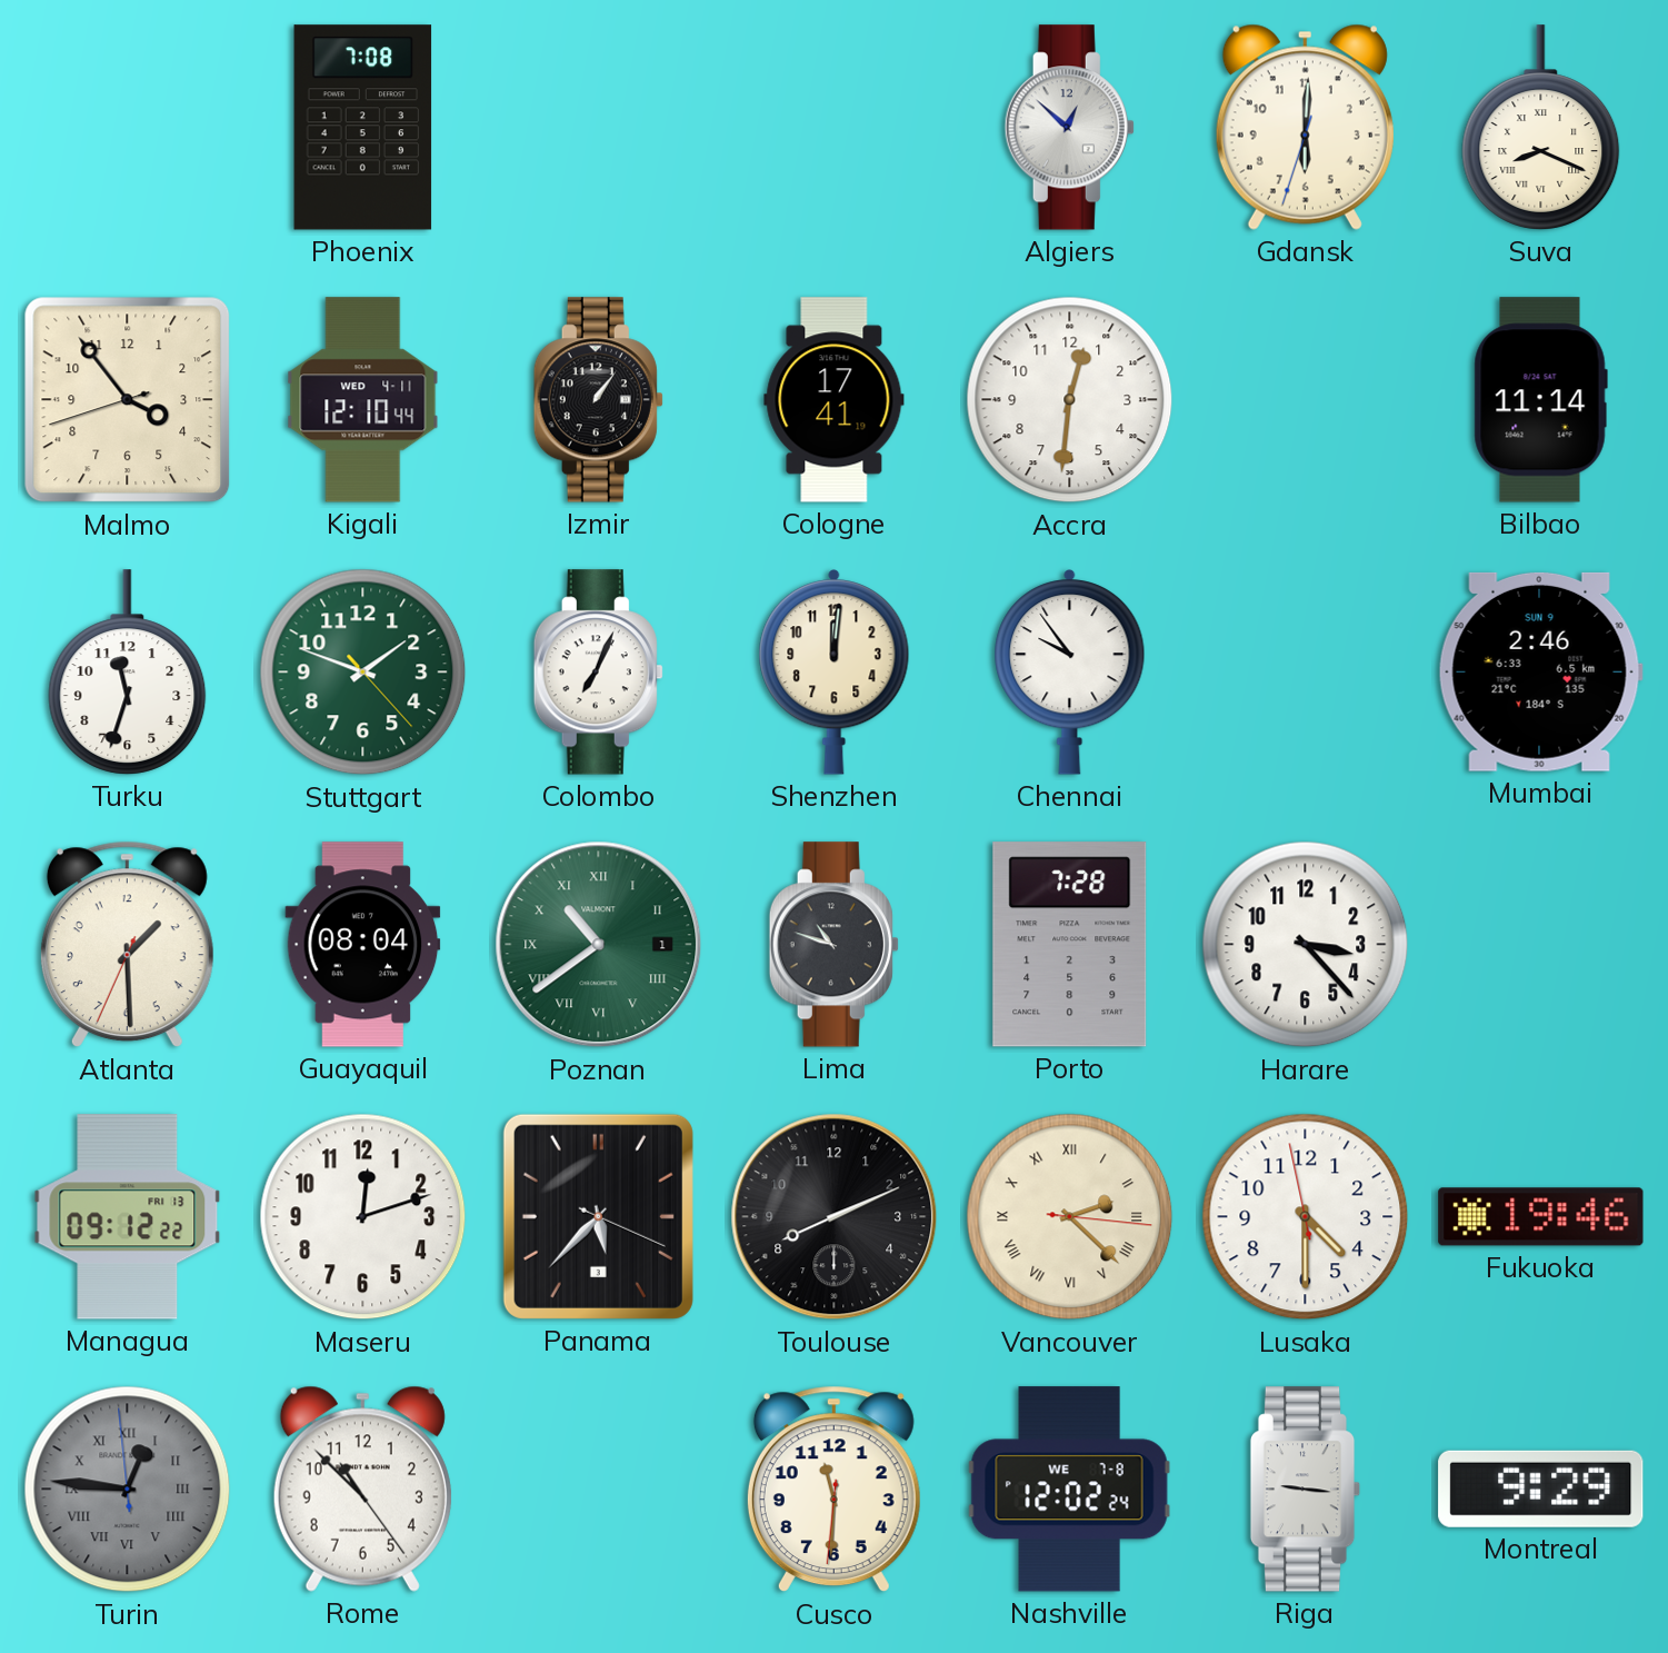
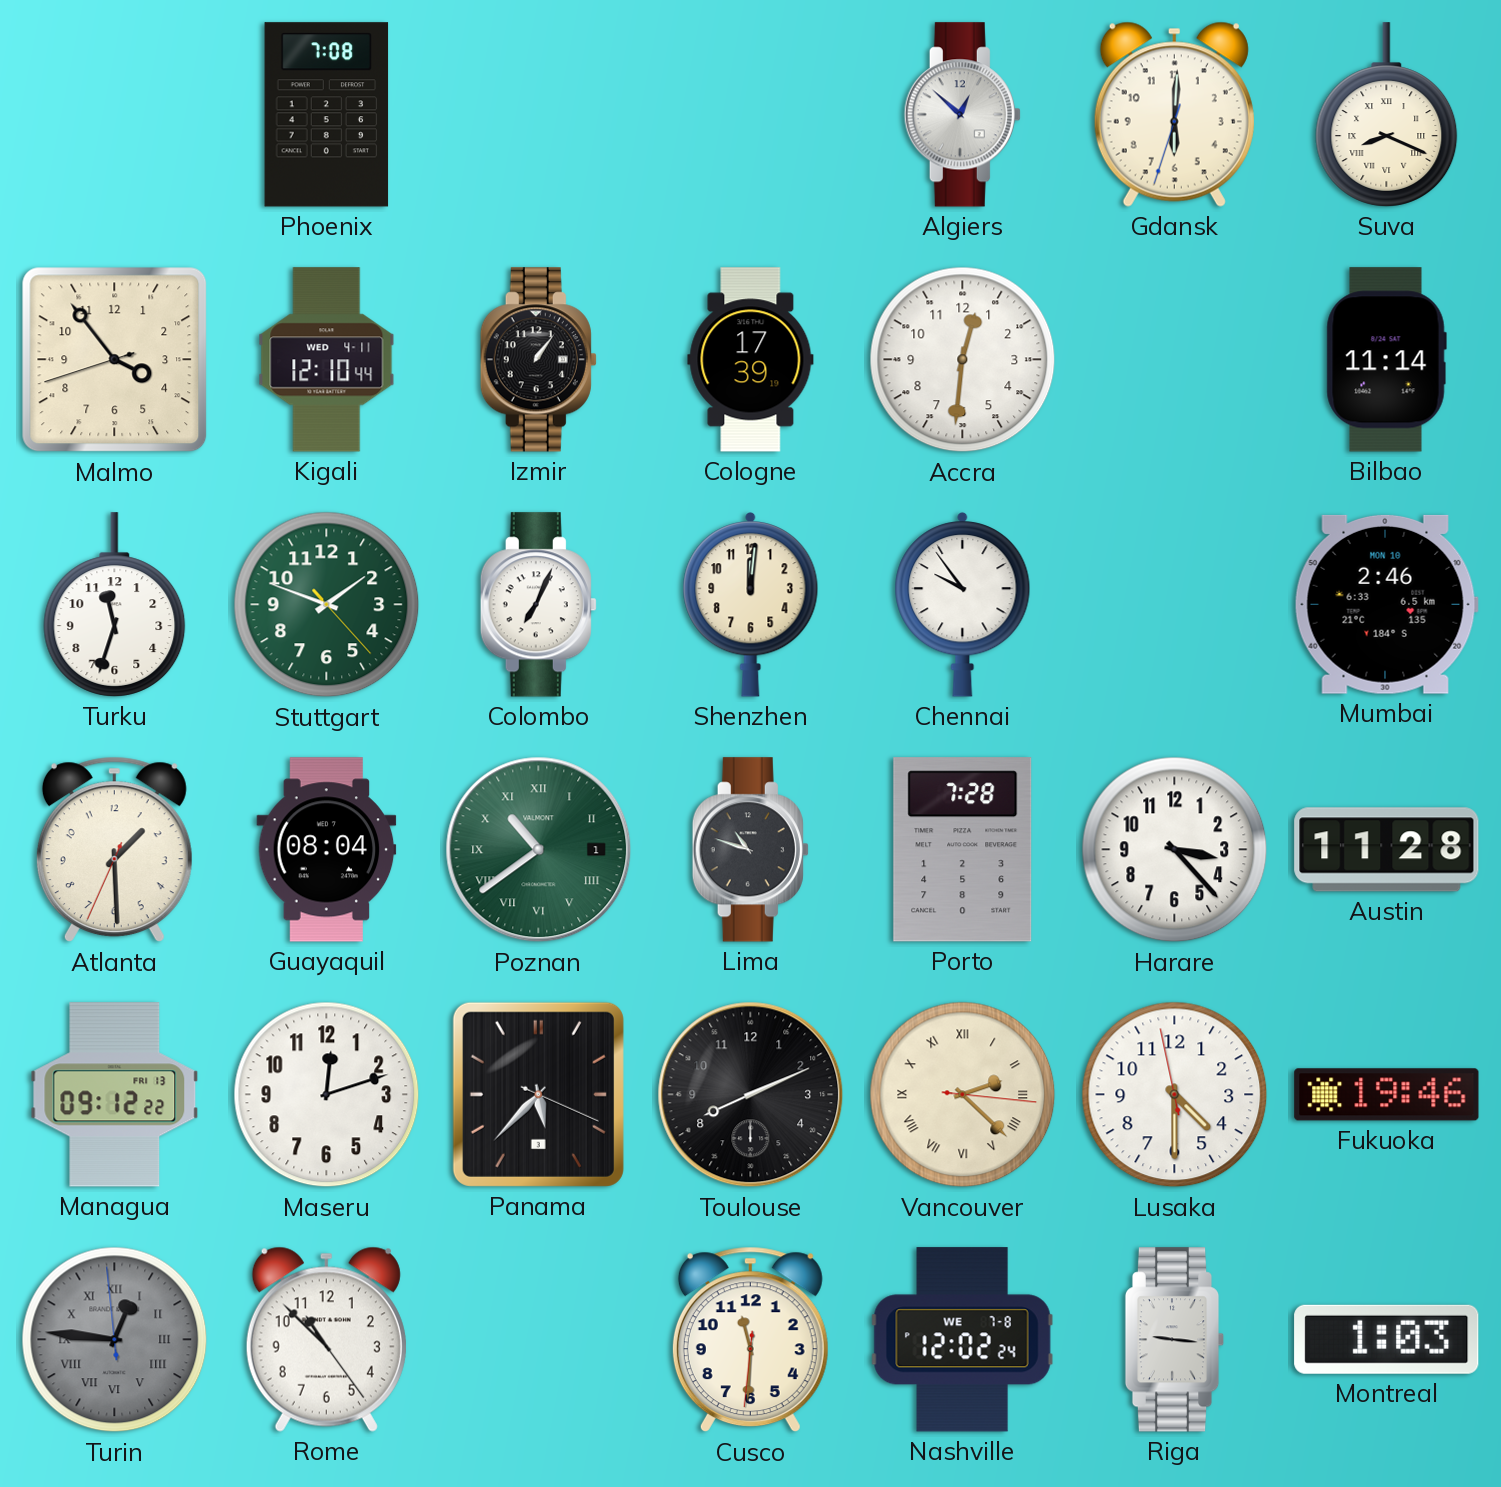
Cologne: 17:41 -> 17:39 (751, 360)
Mumbai date: SUN 9 -> MON 10 (1386, 604)
Austin: none -> 11:28 (1387, 850)
Montreal: 9:29 -> 1:03 (1387, 1339)
